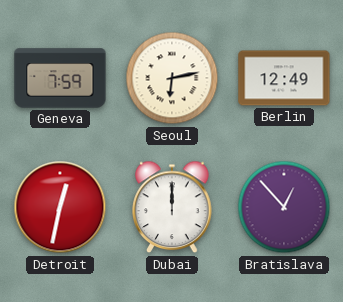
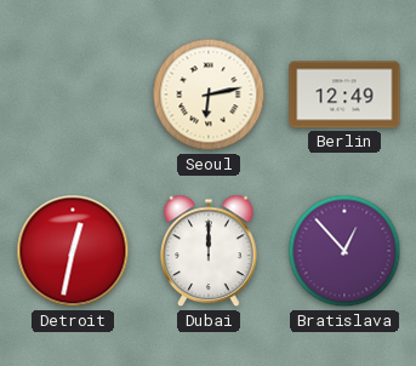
Geneva: 7:59 -> none (60, 78)
